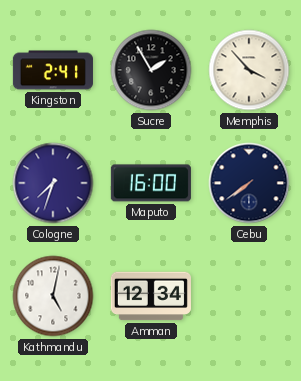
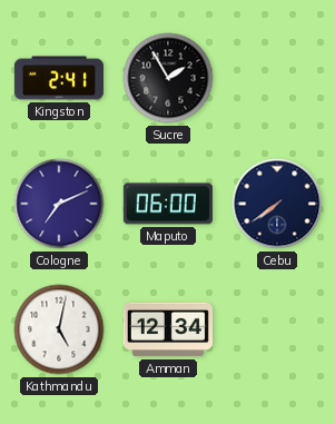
Memphis: 3:53 -> none (249, 70)
Cologne: 7:33 -> 7:11 (59, 204)
Maputo: 16:00 -> 06:00 (168, 204)
